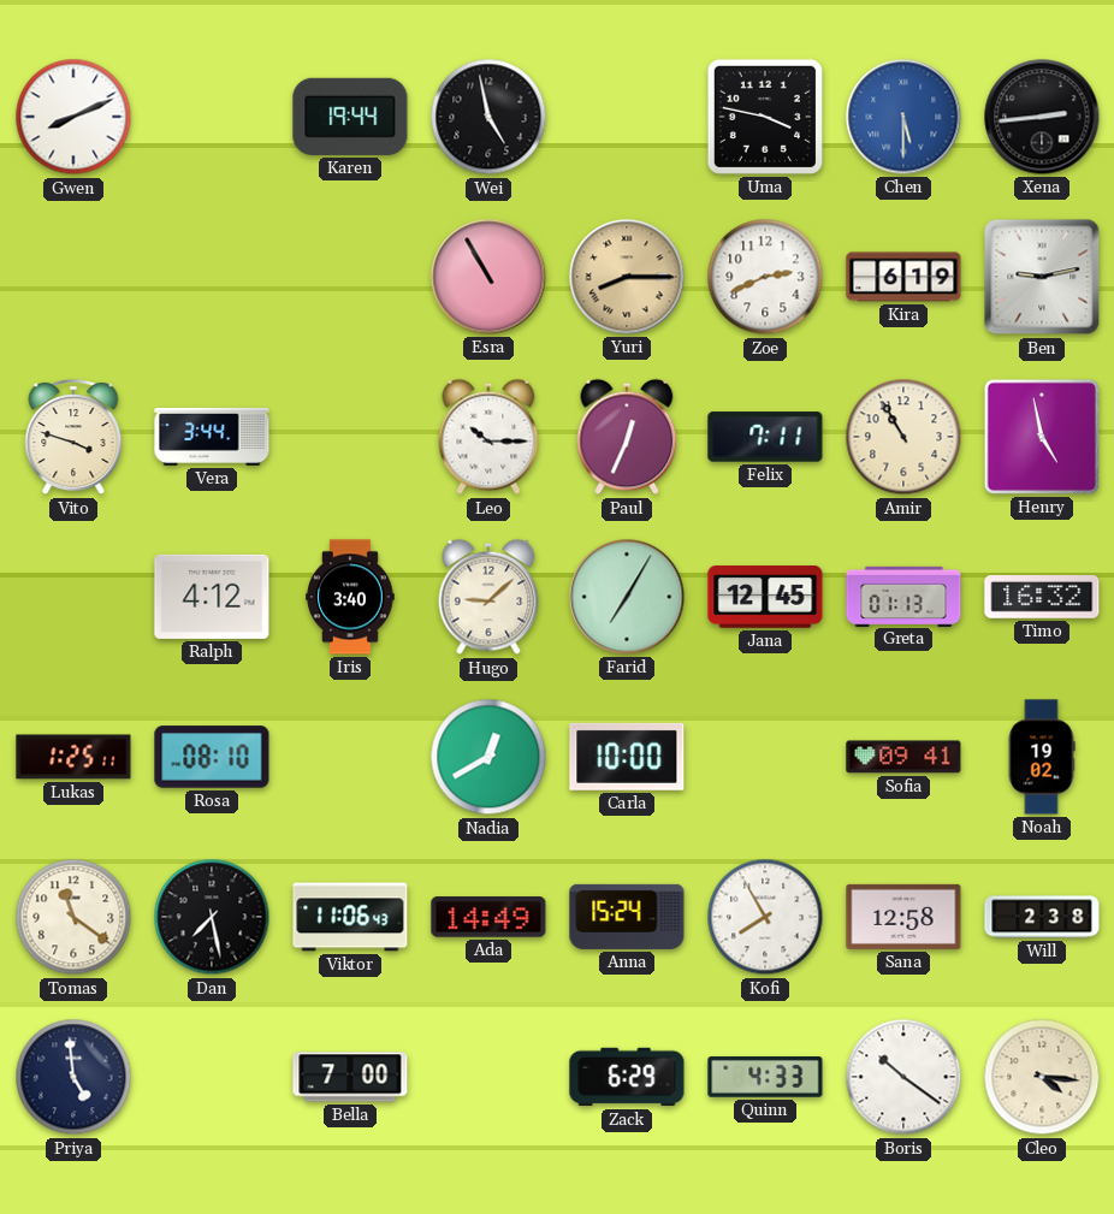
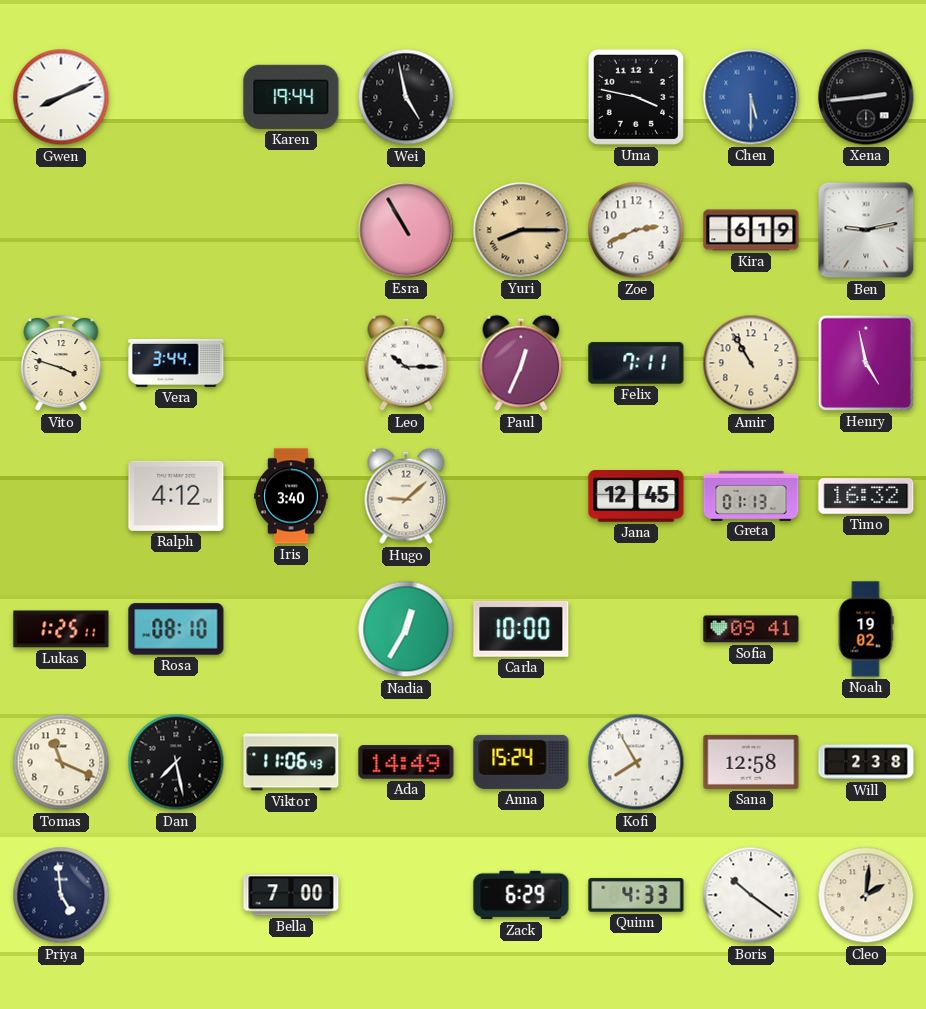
Farid: 7:05 -> none (627, 597)
Nadia: 12:40 -> 12:35 (406, 629)
Tomas: 11:21 -> 11:19 (61, 762)
Cleo: 4:16 -> 2:01 (866, 895)
